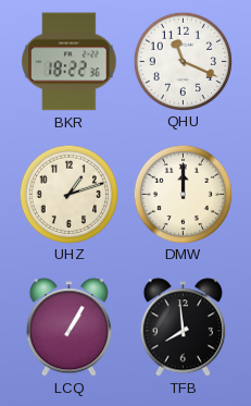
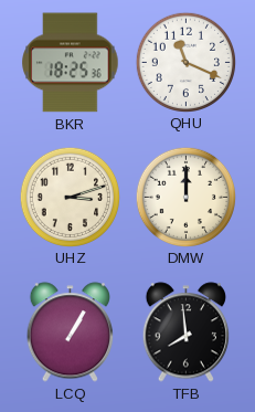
BKR: 18:22 -> 18:25 (71, 63)
UHZ: 1:12 -> 3:12 (70, 197)
